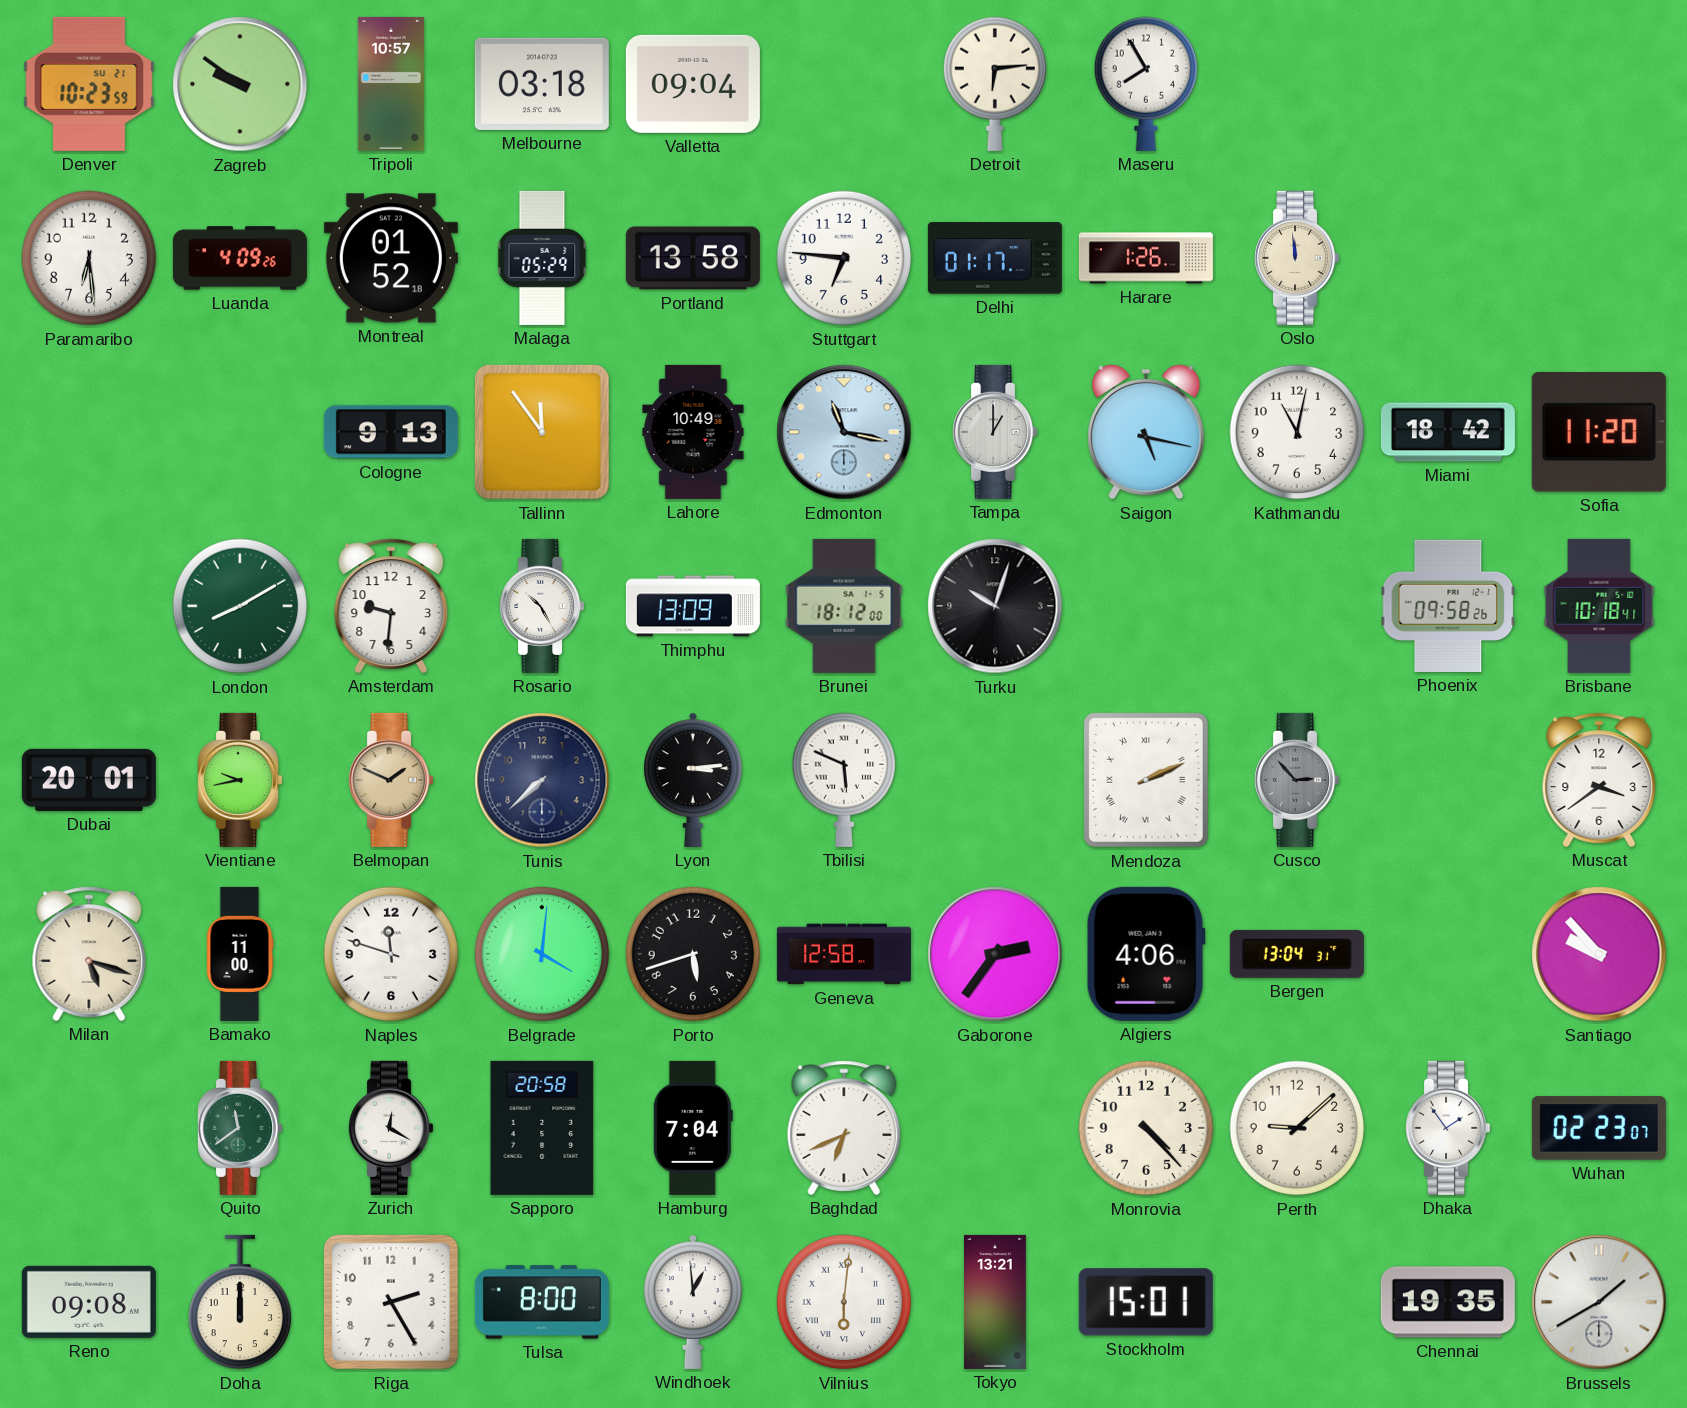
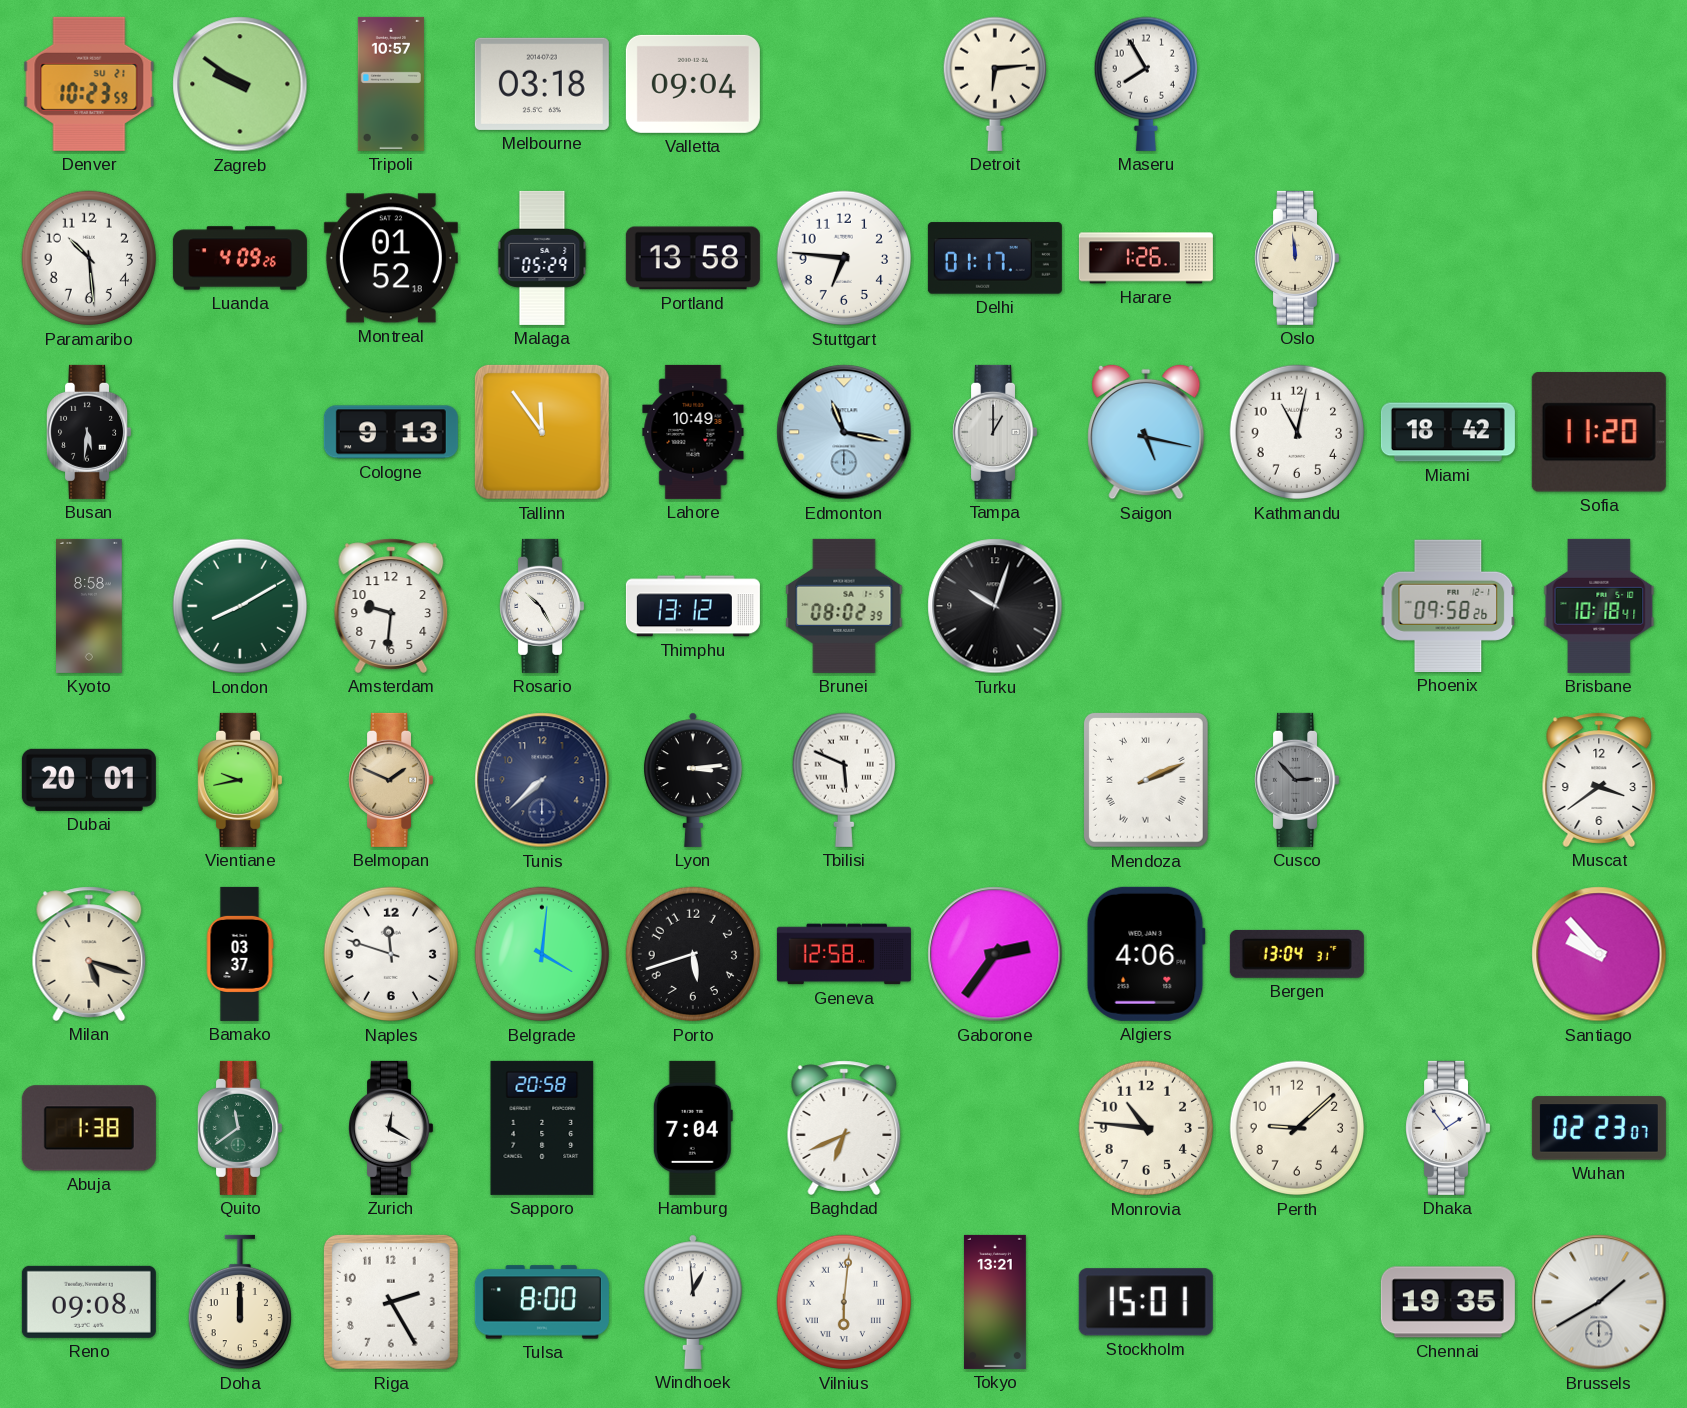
Paramaribo: 6:29 -> 10:29 (89, 258)
Busan: none -> 5:31 (89, 432)
Kyoto: none -> 8:58 (90, 606)
Thimphu: 13:09 -> 13:12 (693, 606)
Brunei: 18:12 -> 08:02 (844, 606)
Bamako: 11:00 -> 03:37 (240, 954)
Abuja: none -> 1:38 (89, 1128)
Monrovia: 4:23 -> 10:46 (1146, 1128)
